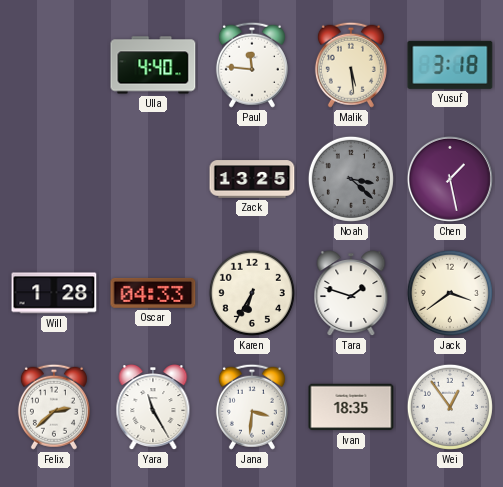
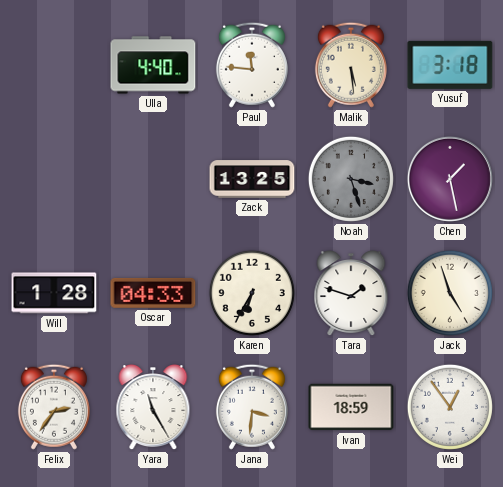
Noah: 3:22 -> 3:27 (351, 179)
Jack: 3:39 -> 4:57 (450, 293)
Felix: 2:38 -> 2:36 (54, 407)
Ivan: 18:35 -> 18:59 (351, 407)
